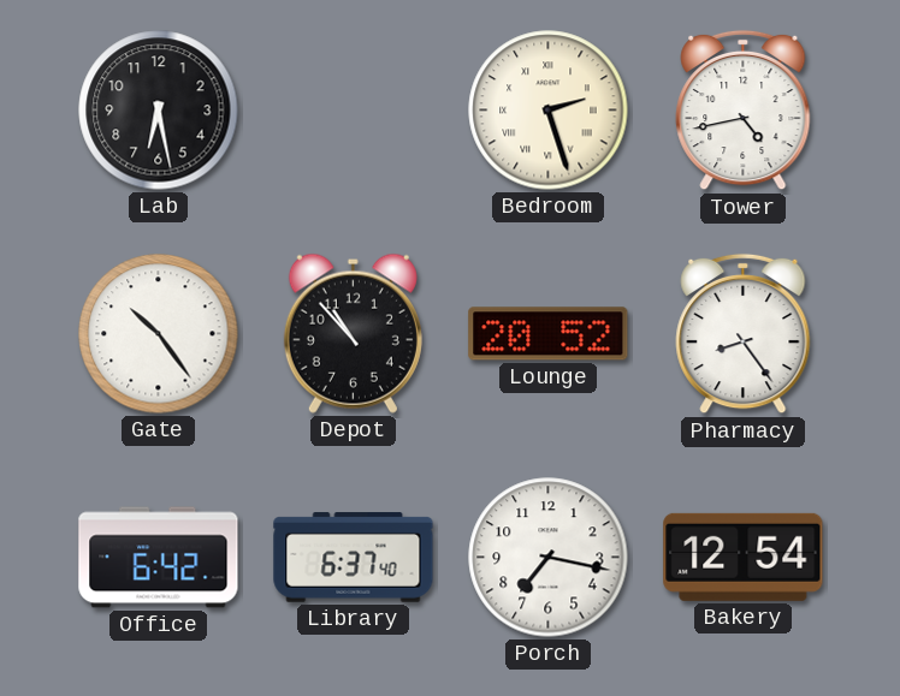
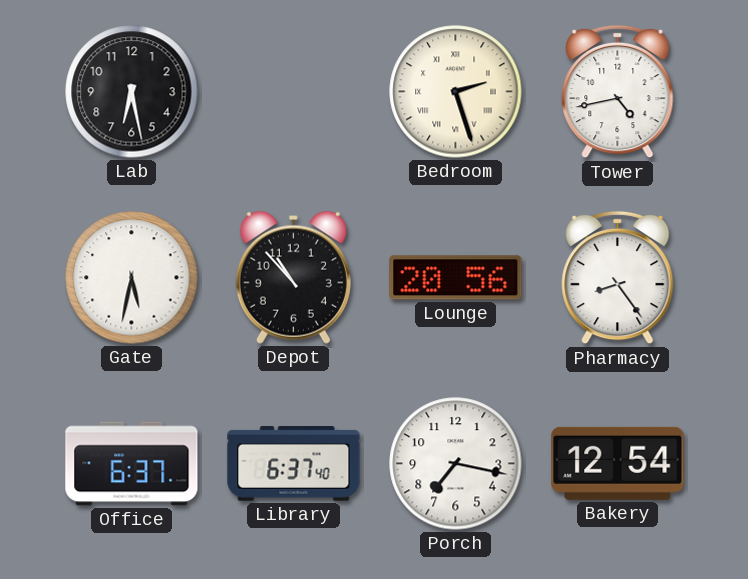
Gate: 10:24 -> 5:32 (132, 278)
Lounge: 20:52 -> 20:56 (456, 278)
Office: 6:42 -> 6:37 (132, 464)
